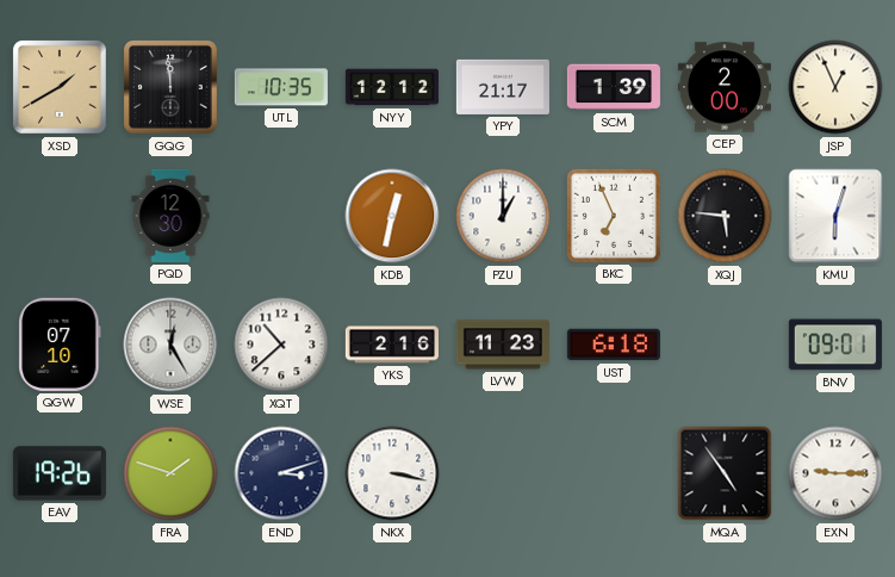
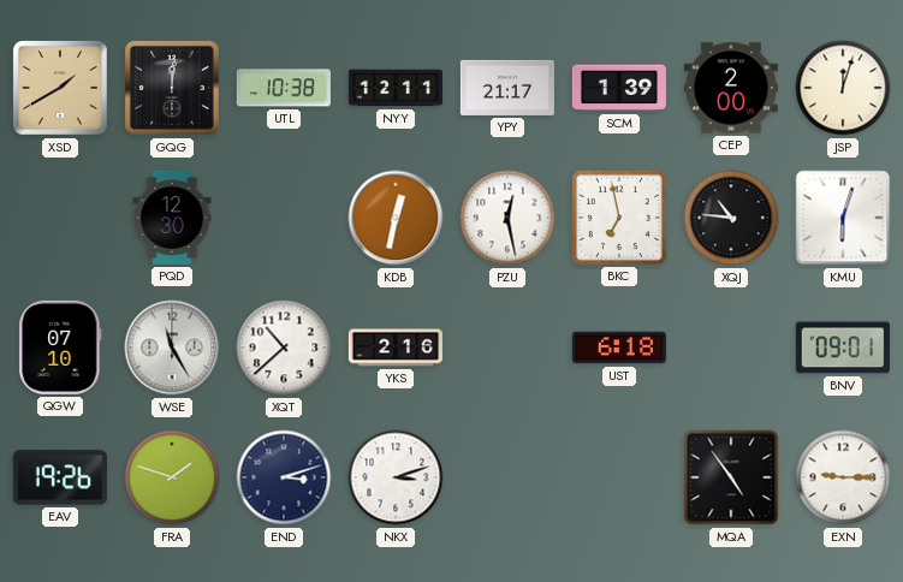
GQG: 11:59 -> 12:01 (173, 89)
UTL: 10:35 -> 10:38 (284, 88)
NYY: 12:12 -> 12:11 (396, 88)
JSP: 12:56 -> 12:03 (843, 88)
PZU: 1:00 -> 12:28 (507, 218)
BKC: 6:56 -> 6:58 (619, 218)
XQJ: 5:46 -> 10:46 (731, 218)
WSE: 12:25 -> 11:25 (172, 348)
LVW: 11:23 -> none (503, 345)
NKX: 3:17 -> 3:12 (396, 477)
